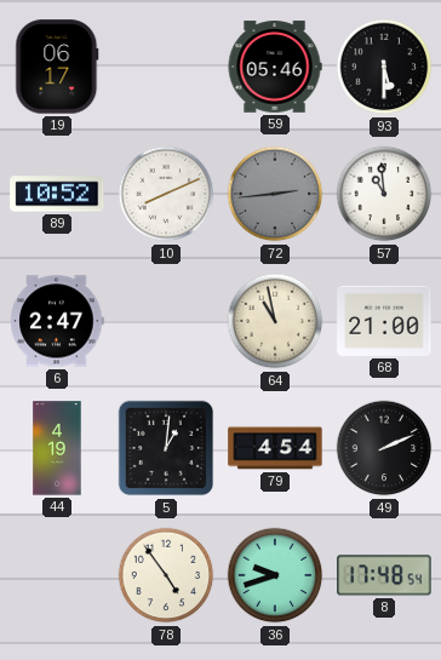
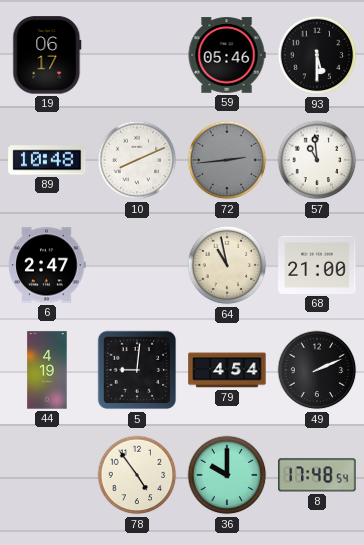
89: 10:52 -> 10:48 (47, 160)
5: 1:01 -> 9:01 (137, 370)
36: 9:42 -> 10:00 (227, 475)
